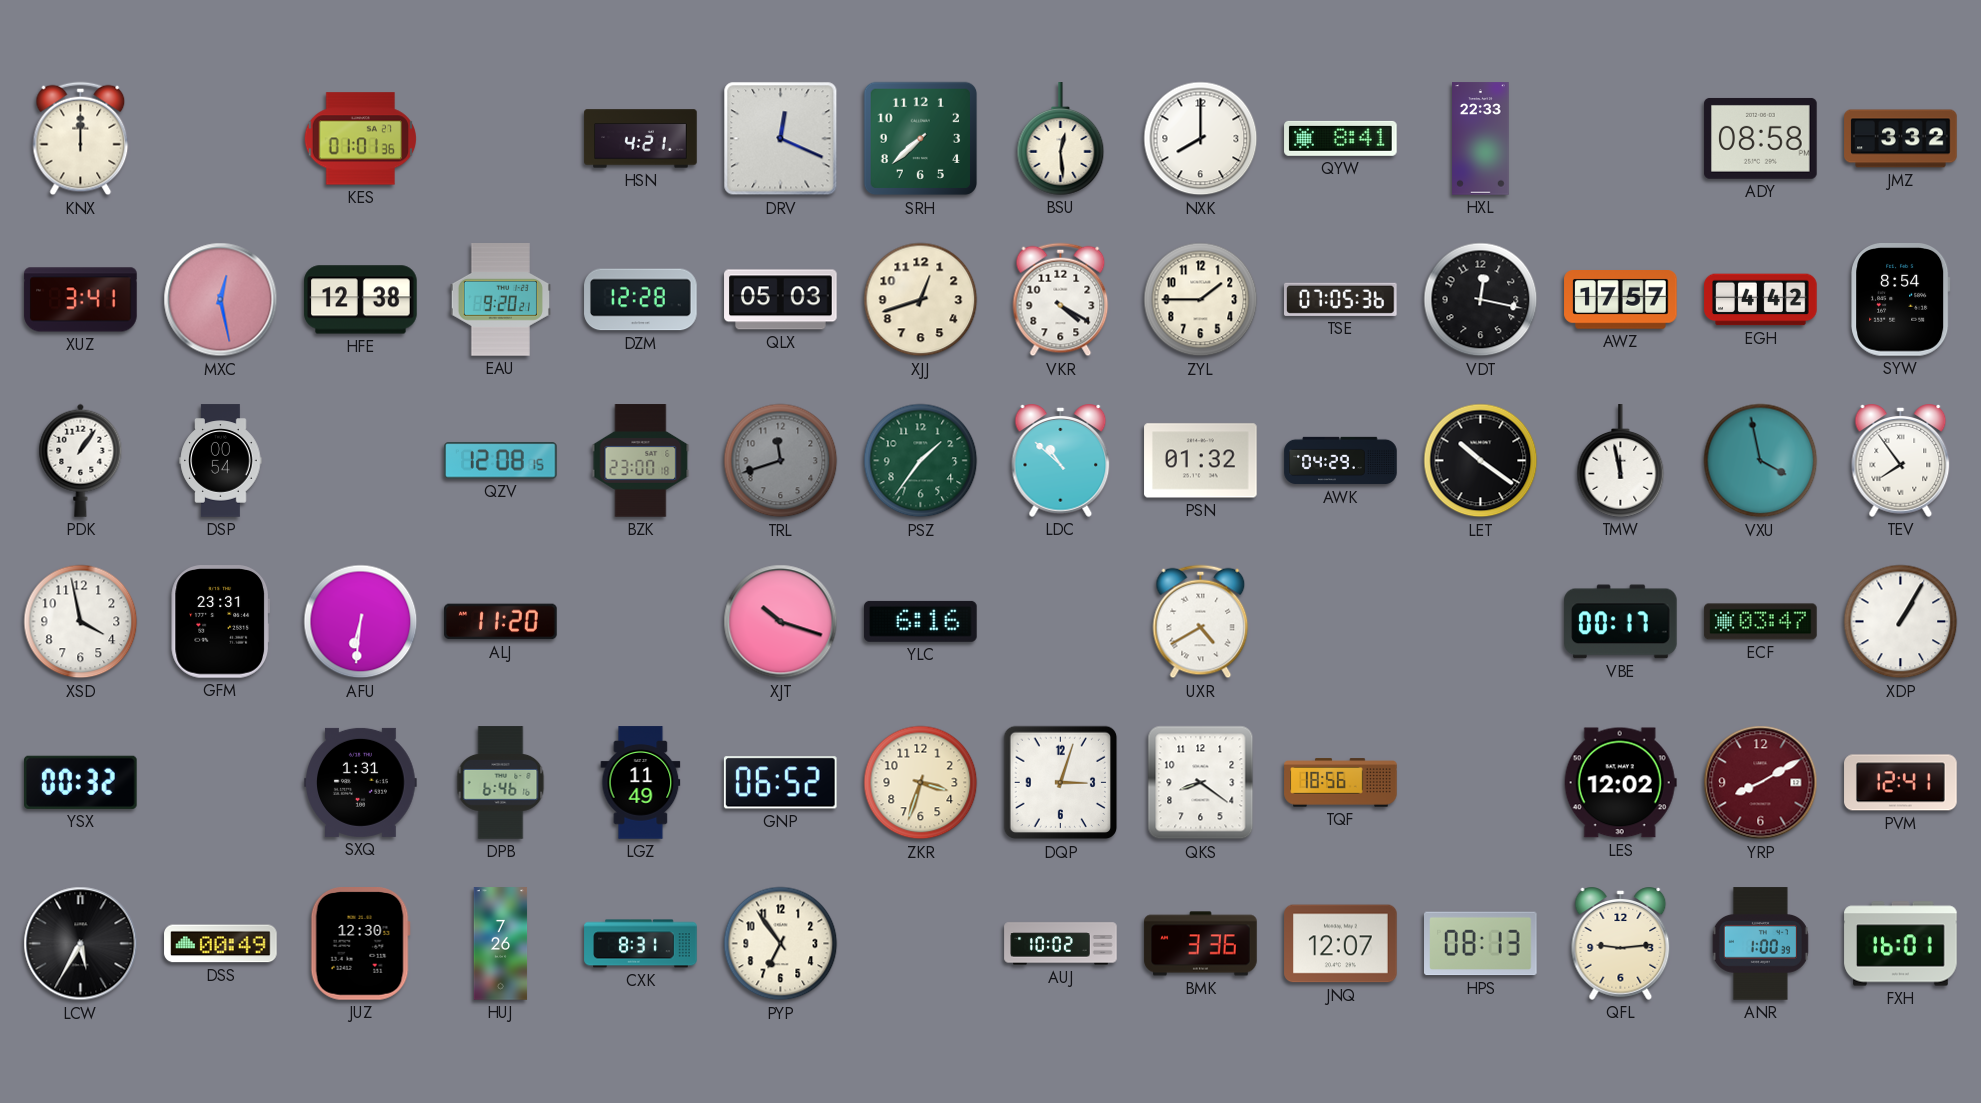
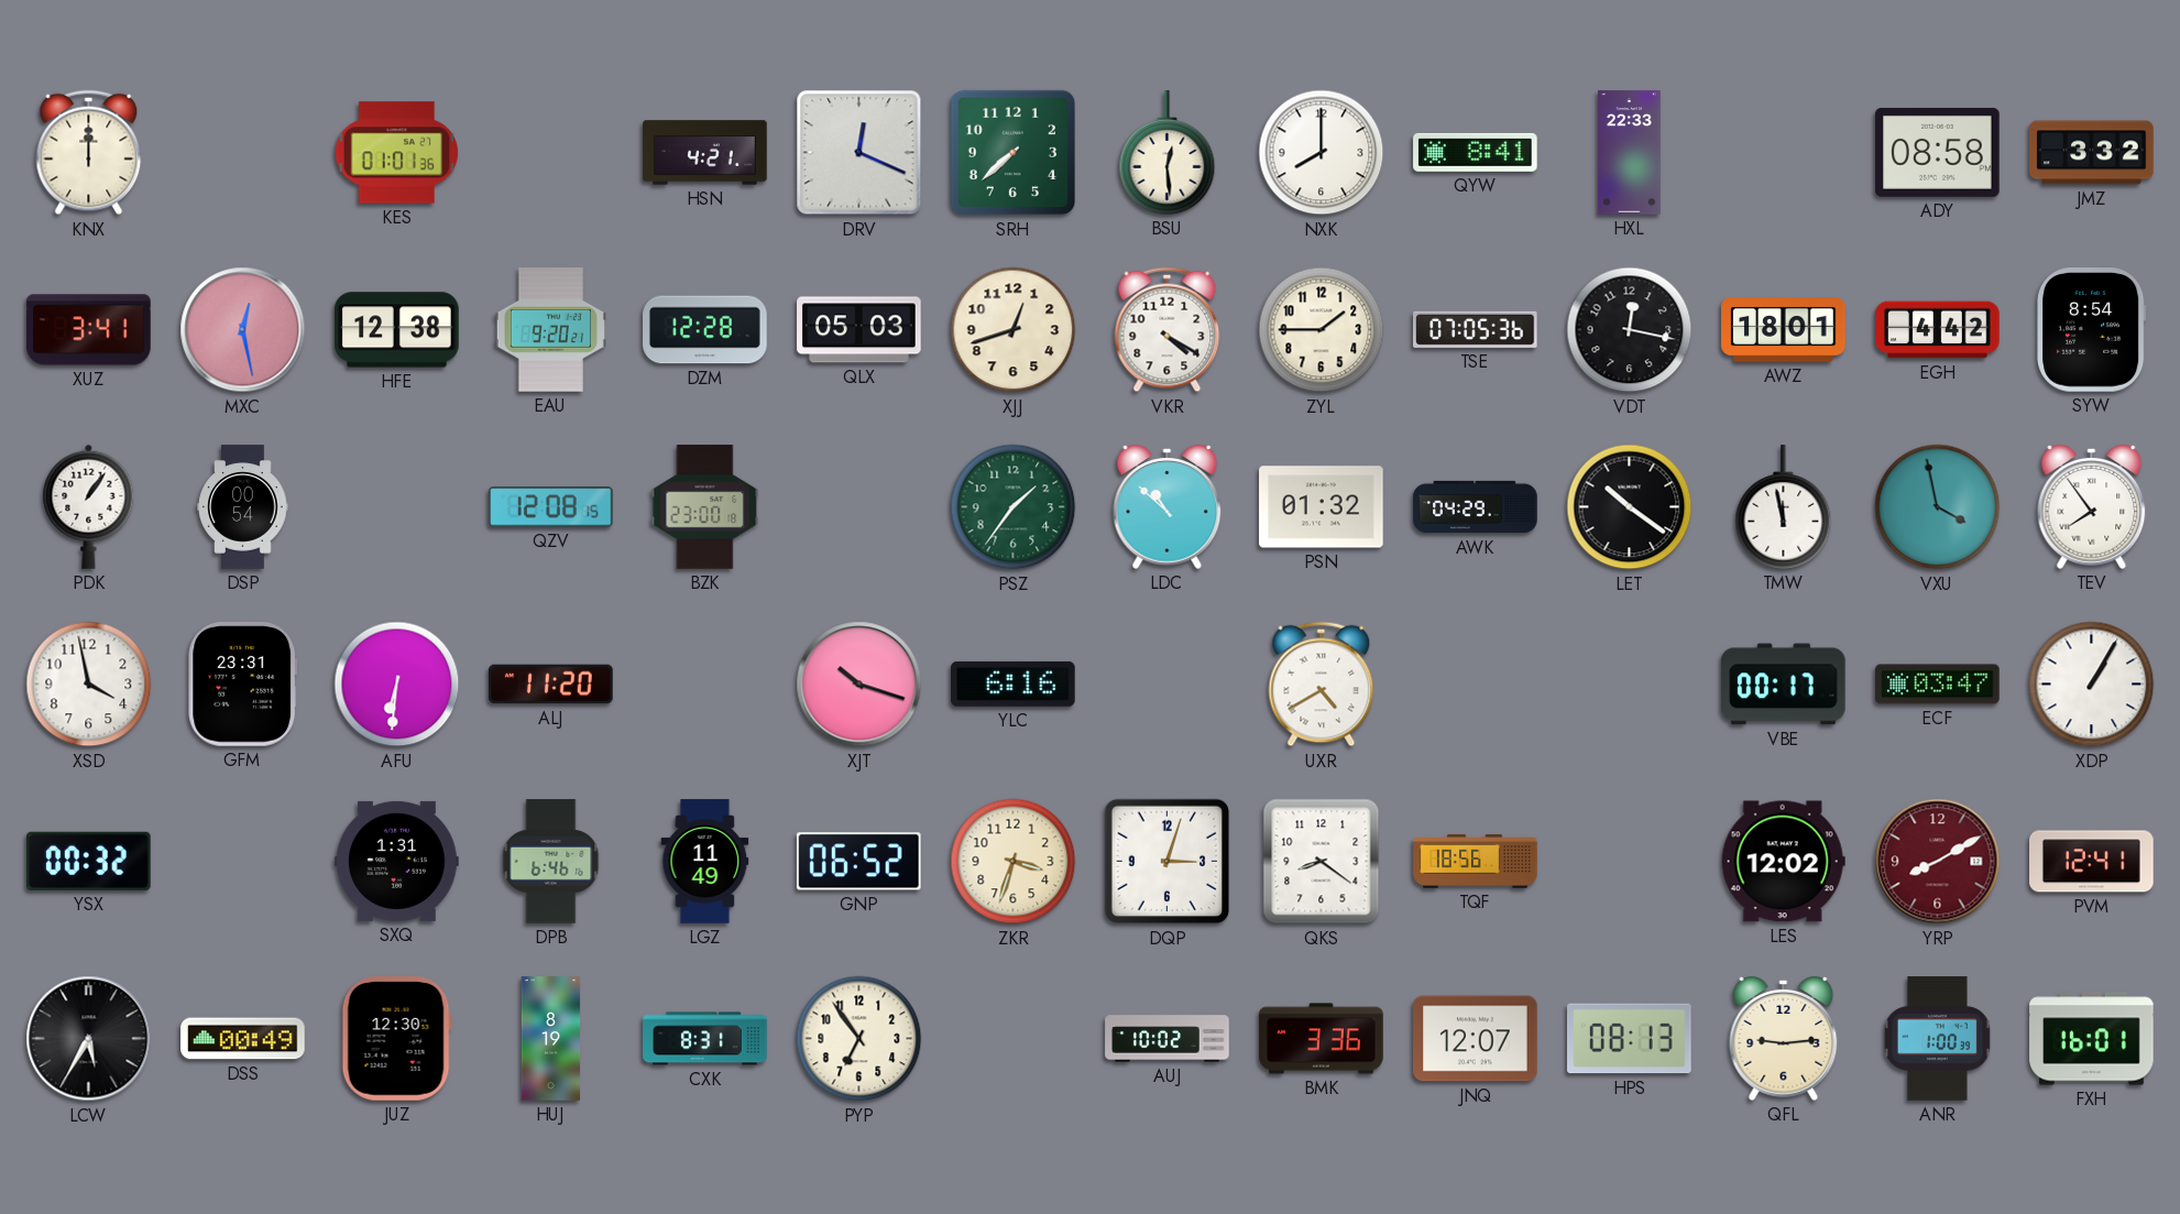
AWZ: 17:57 -> 18:01 (1784, 330)
TRL: 11:42 -> none (781, 461)
HUJ: 7:26 -> 8:19 (551, 1039)
